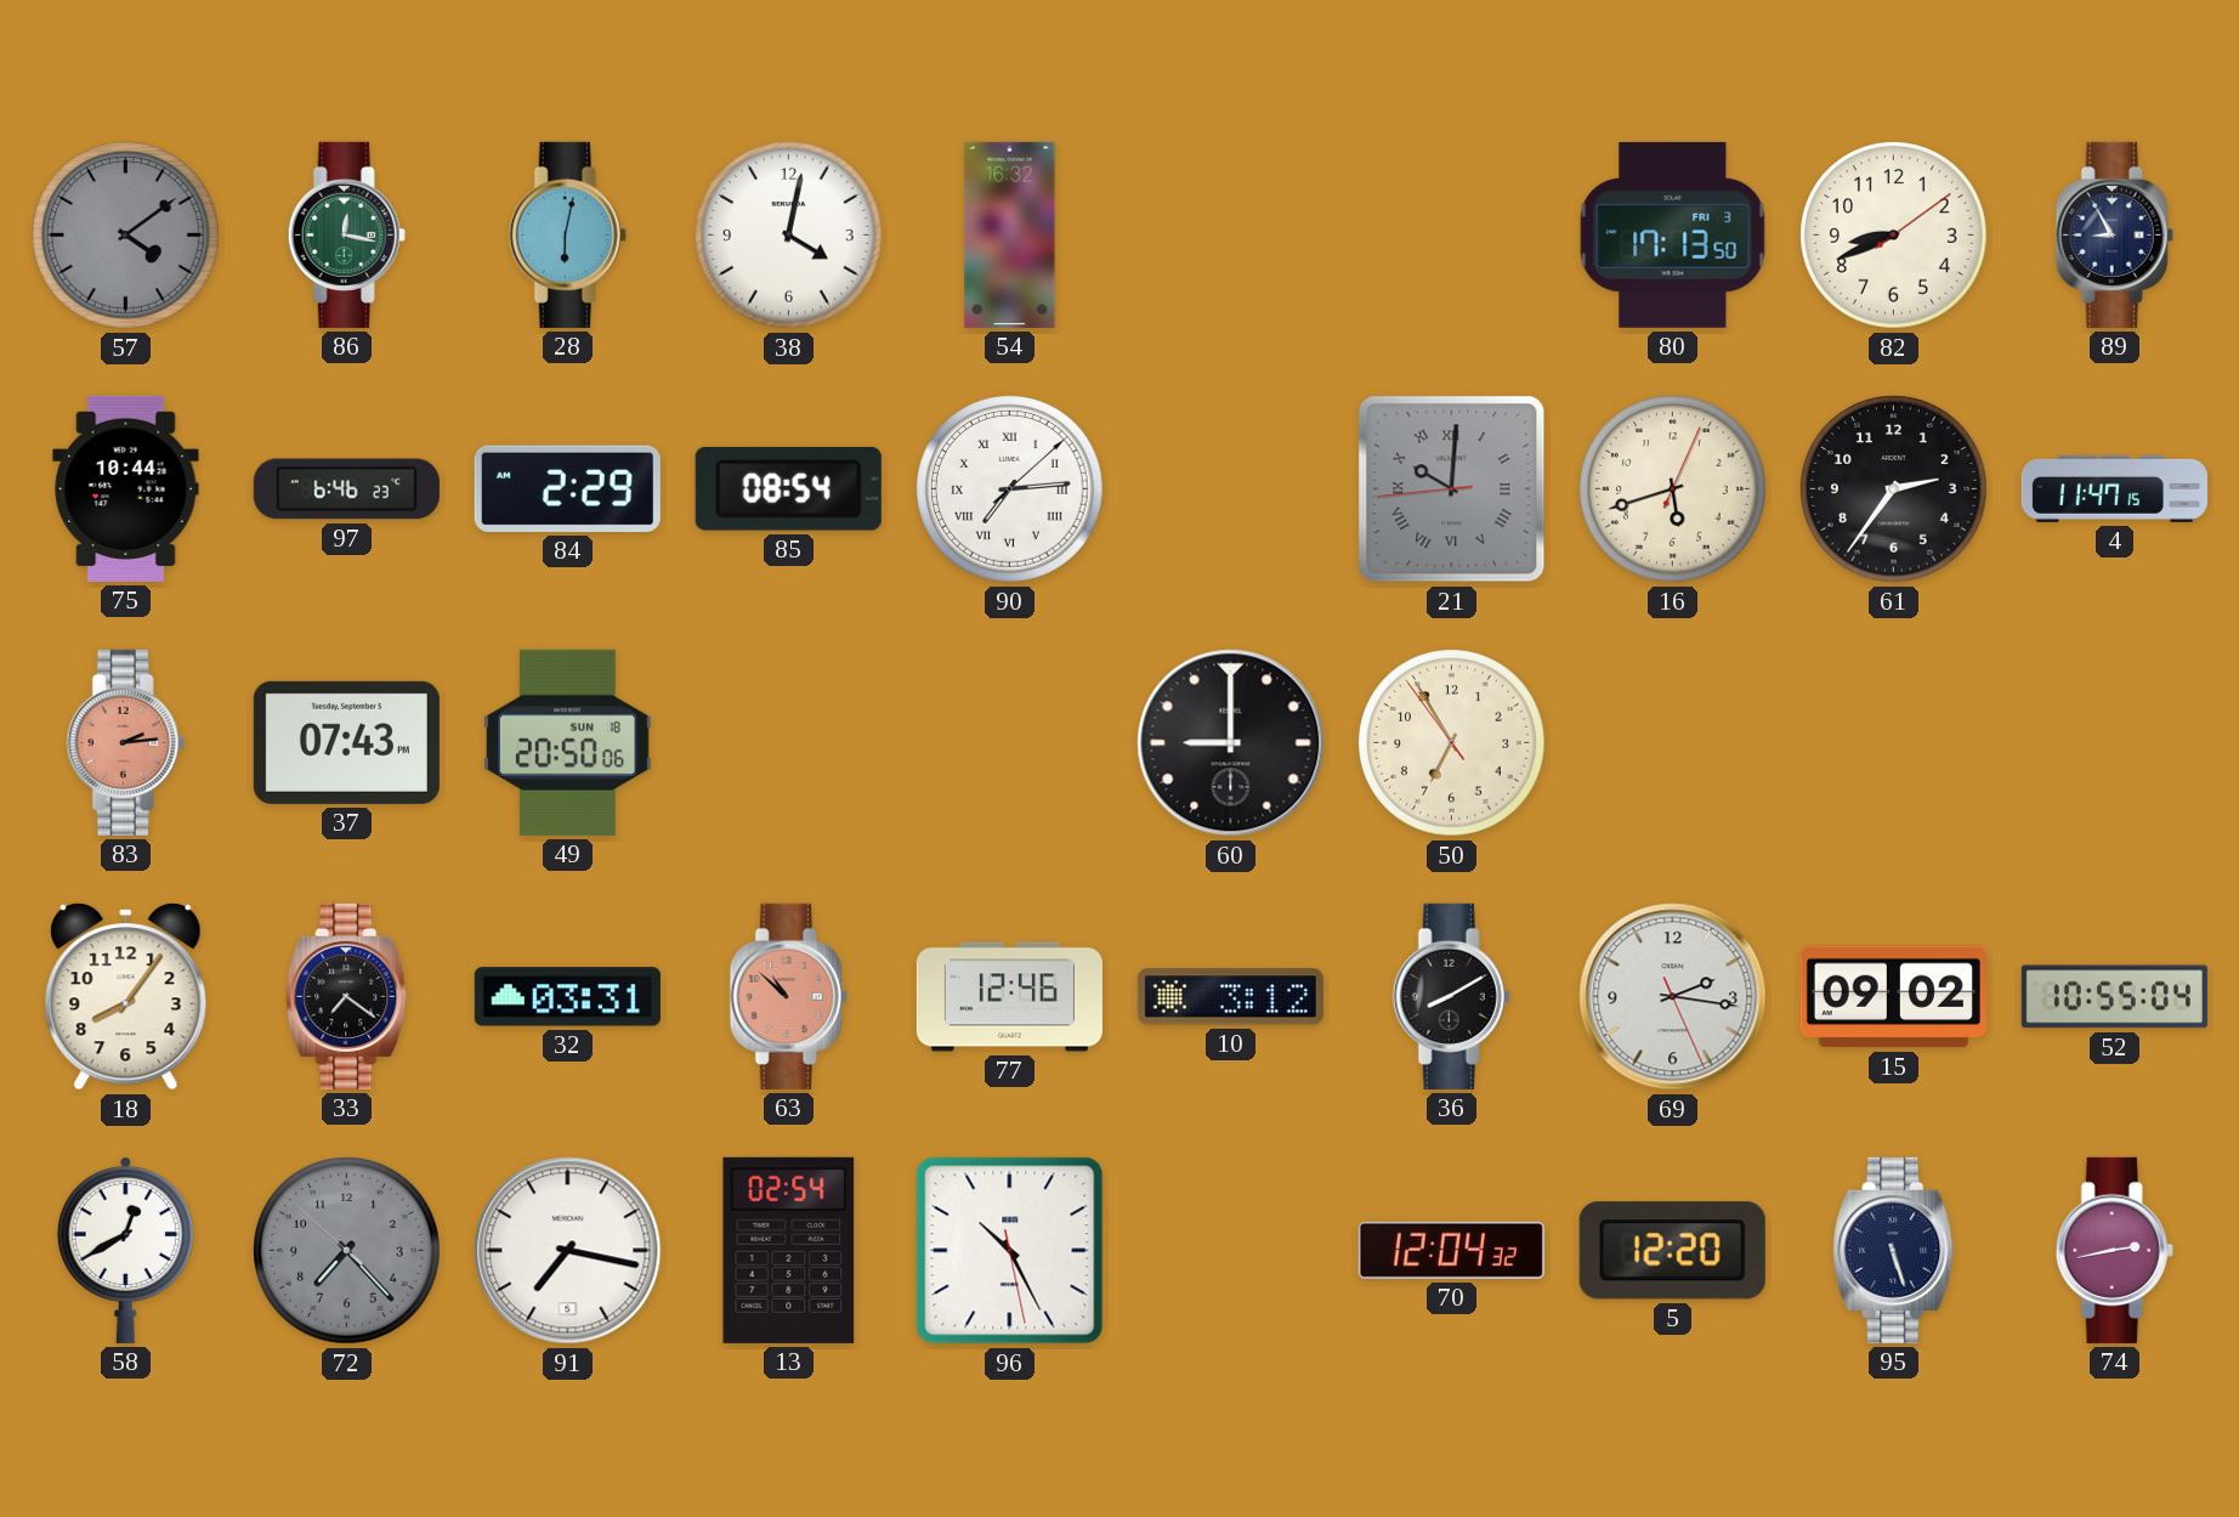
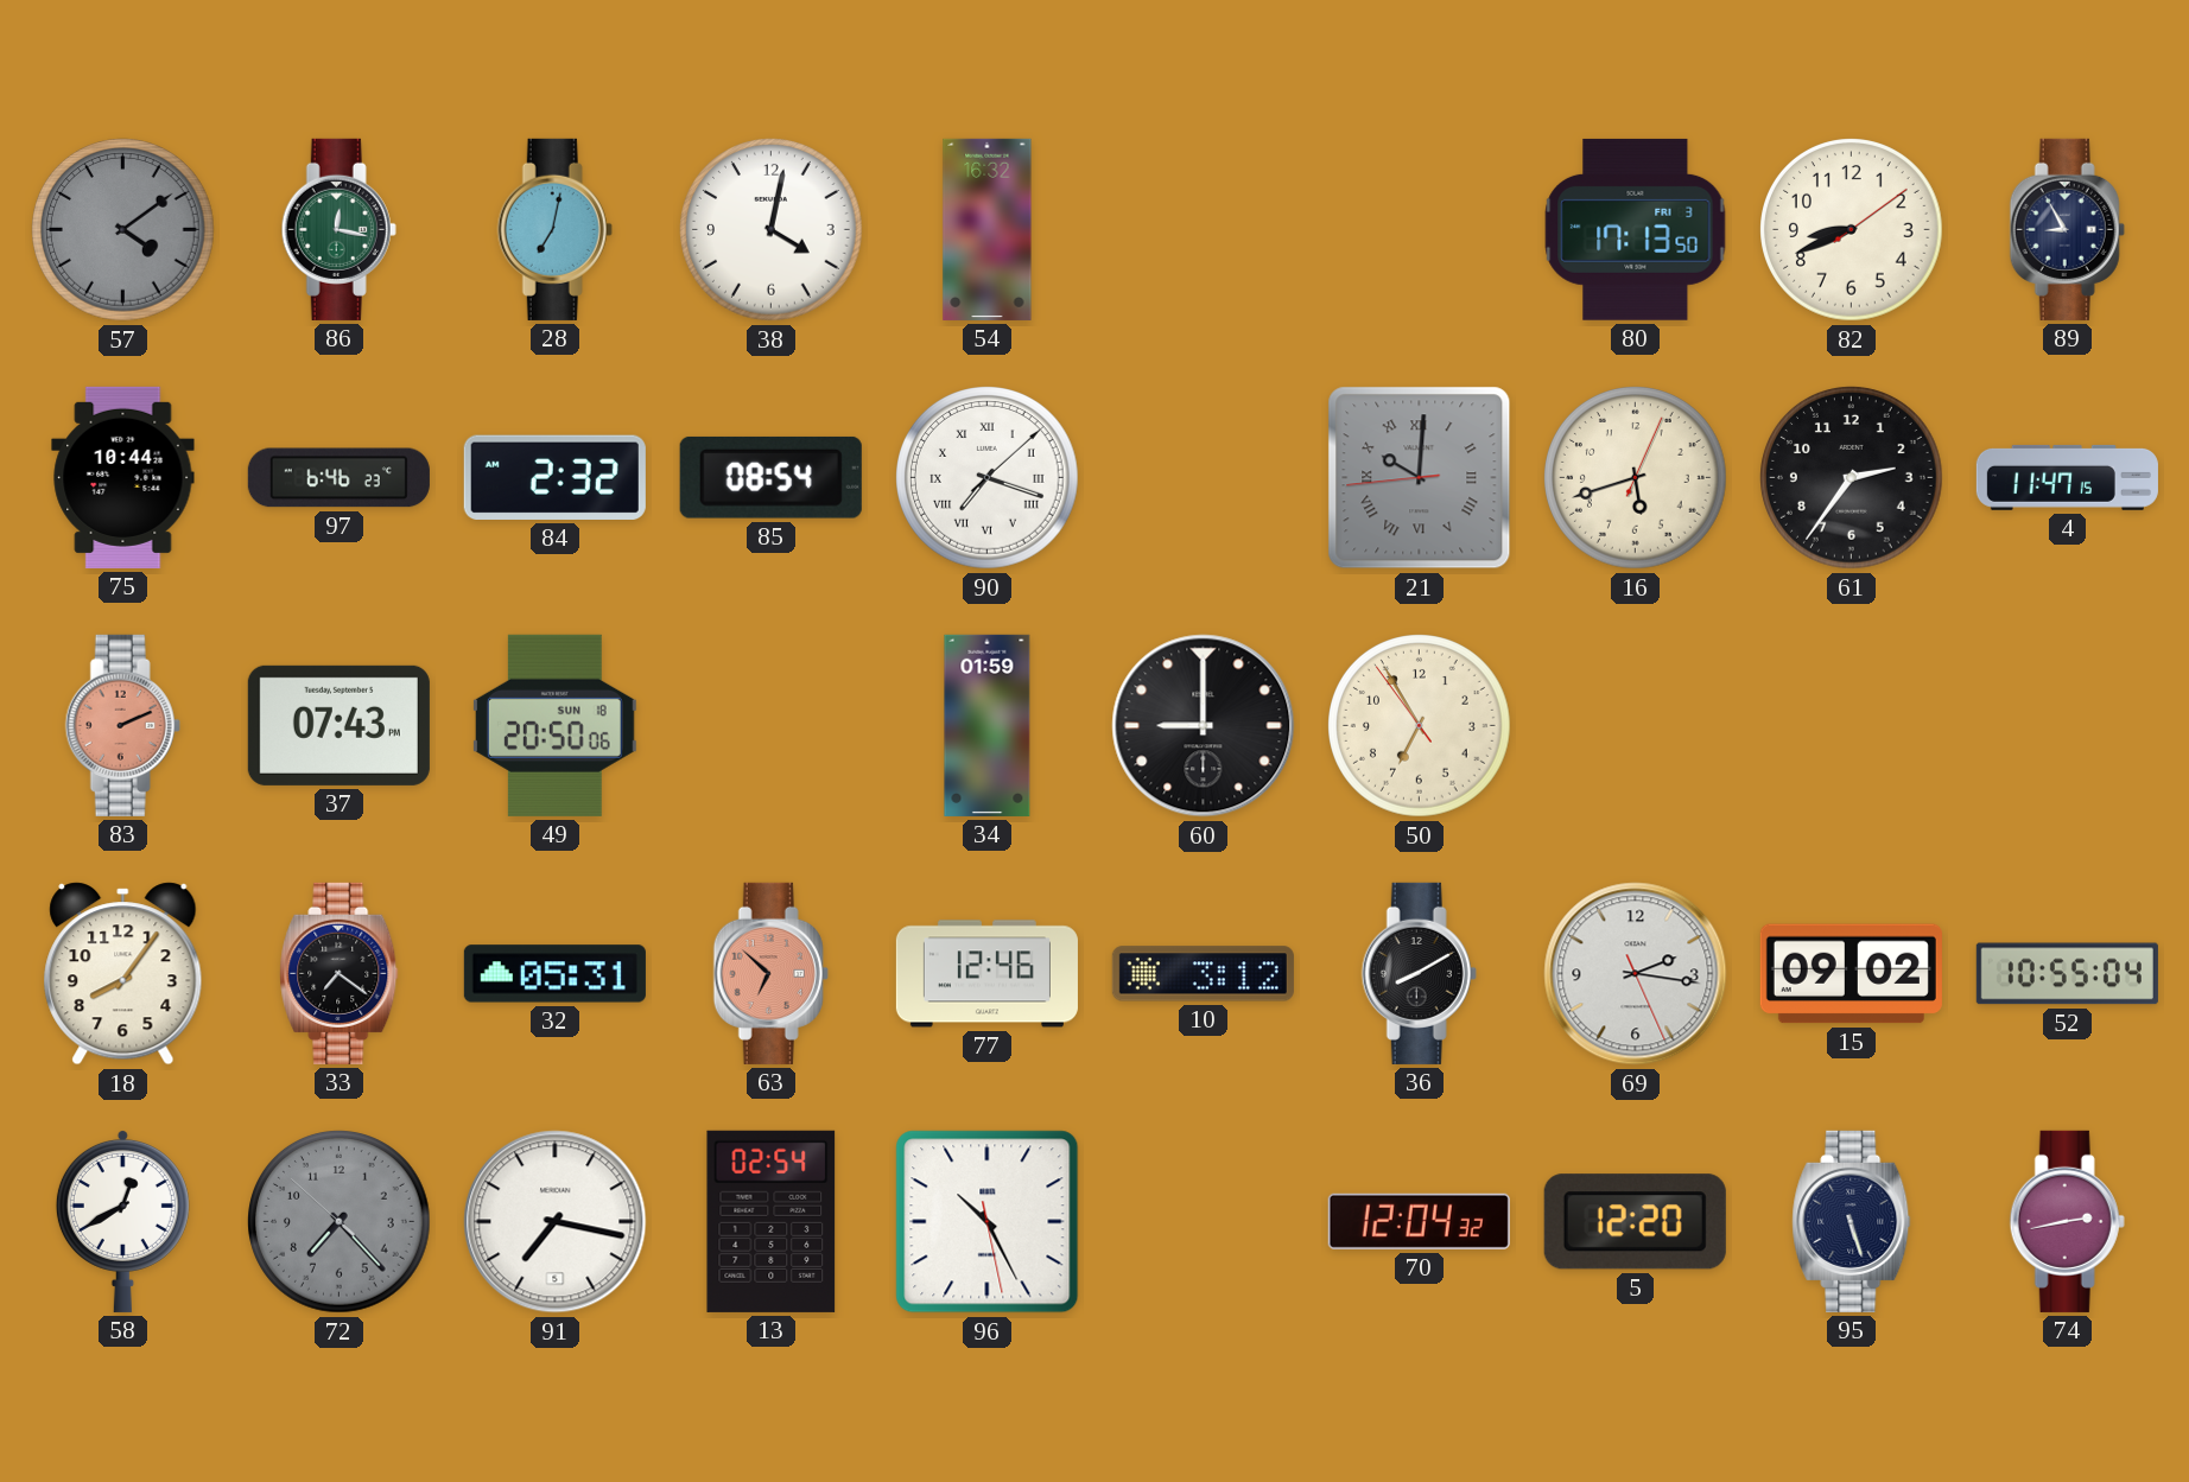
28: 6:02 -> 7:02 (554, 229)
84: 2:29 -> 2:32 (554, 477)
90: 7:14 -> 7:18 (988, 478)
83: 2:14 -> 2:11 (122, 725)
34: none -> 01:59 (988, 725)
32: 03:31 -> 05:31 (554, 974)
63: 10:52 -> 6:52 (770, 973)
